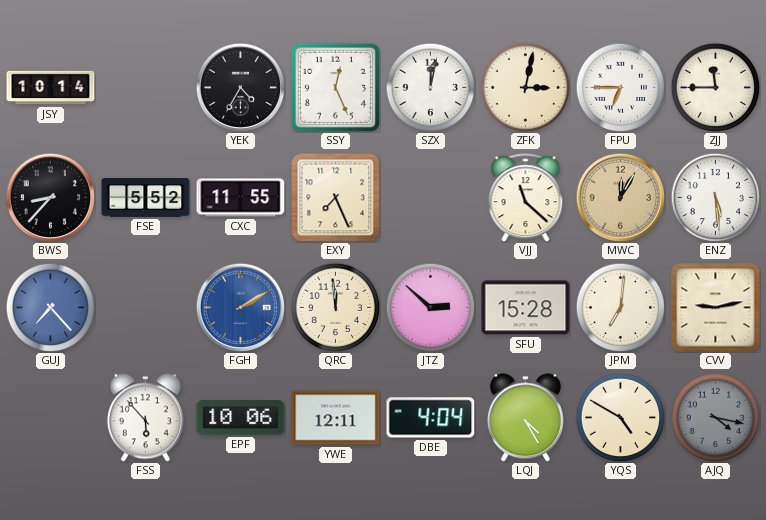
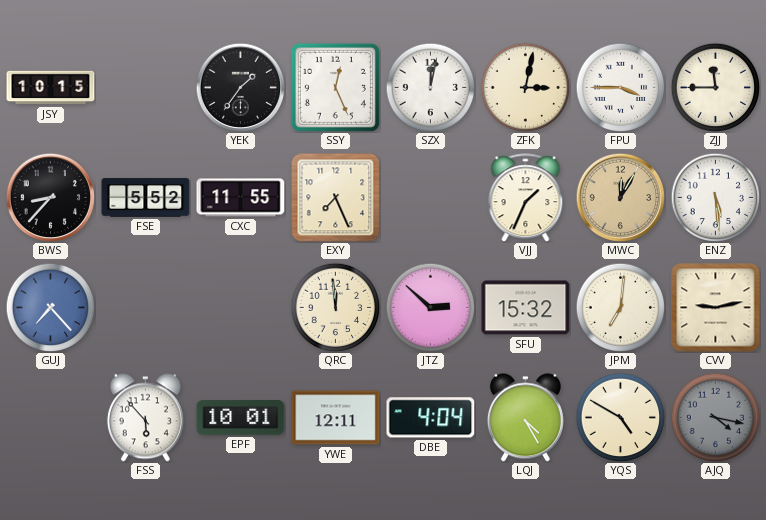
JSY: 10:14 -> 10:15 (51, 88)
YEK: 4:35 -> 1:36 (240, 87)
FPU: 6:45 -> 3:45 (620, 87)
VJJ: 11:22 -> 1:34 (526, 198)
FGH: 2:10 -> none (240, 307)
SFU: 15:28 -> 15:32 (526, 308)
EPF: 10:06 -> 10:01 (241, 418)
